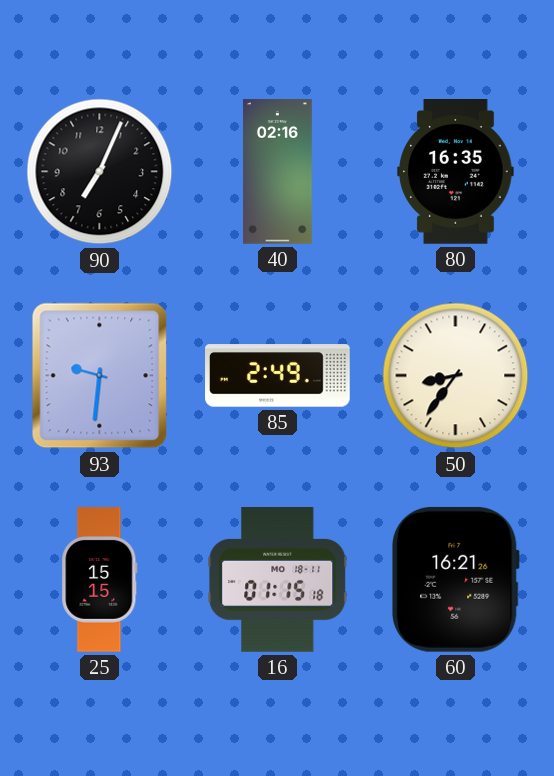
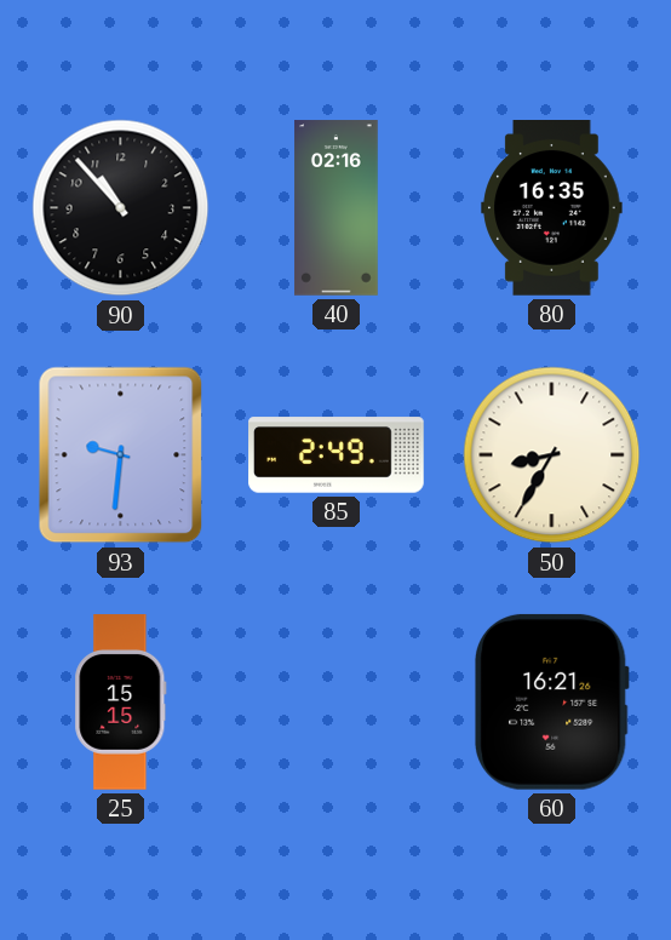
90: 7:04 -> 10:53 (121, 208)
50: 8:36 -> 8:35 (552, 455)
16: 01:15 -> none (278, 580)
